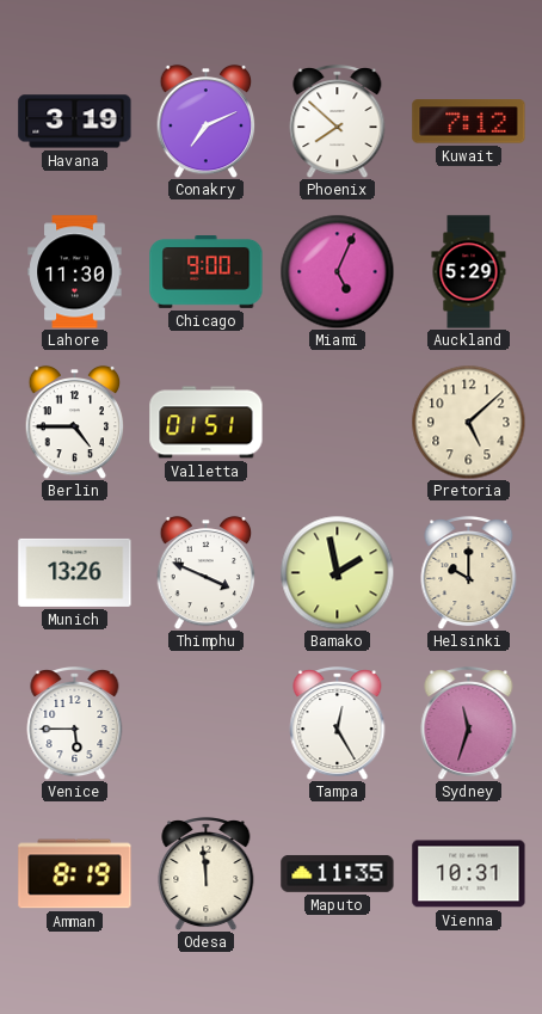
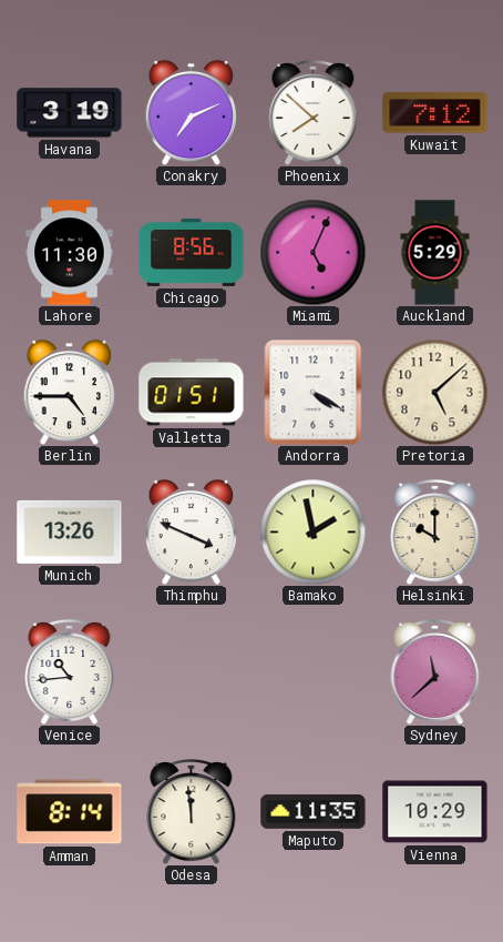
Chicago: 9:00 -> 8:56 (192, 253)
Andorra: none -> 4:20 (314, 392)
Venice: 5:45 -> 10:44 (70, 672)
Tampa: 12:25 -> none (338, 724)
Sydney: 11:33 -> 11:38 (435, 672)
Amman: 8:19 -> 8:14 (70, 812)
Vienna: 10:31 -> 10:29 (435, 812)
